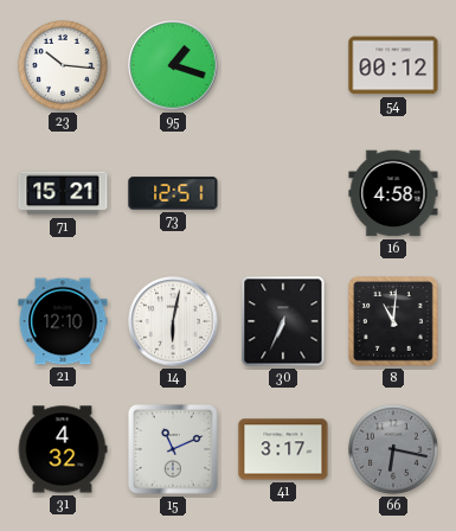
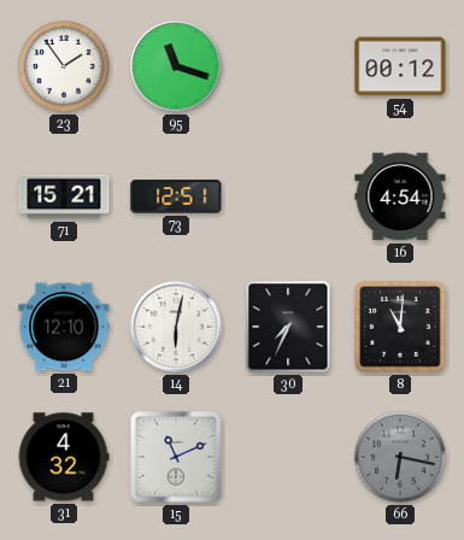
23: 10:16 -> 1:54 (65, 67)
95: 1:18 -> 11:18 (176, 66)
16: 4:58 -> 4:54 (400, 196)
30: 6:34 -> 7:34 (288, 327)
41: 3:17 -> none (283, 449)
